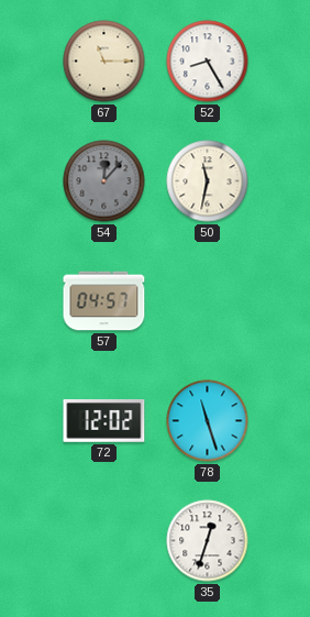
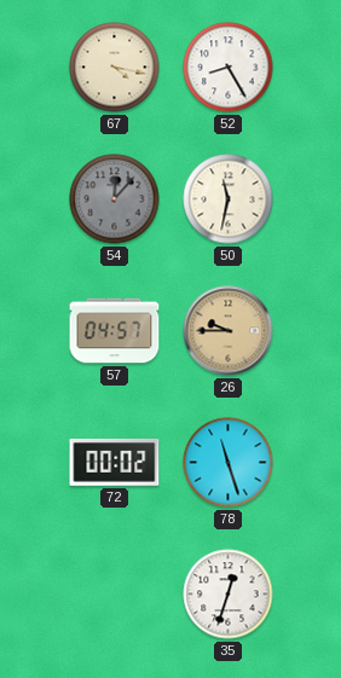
67: 11:15 -> 4:17 (115, 68)
26: none -> 9:45 (229, 331)
72: 12:02 -> 00:02 (115, 463)
